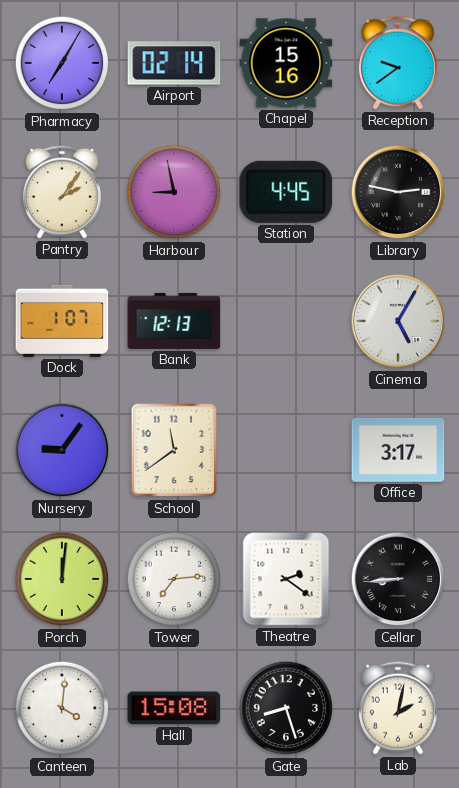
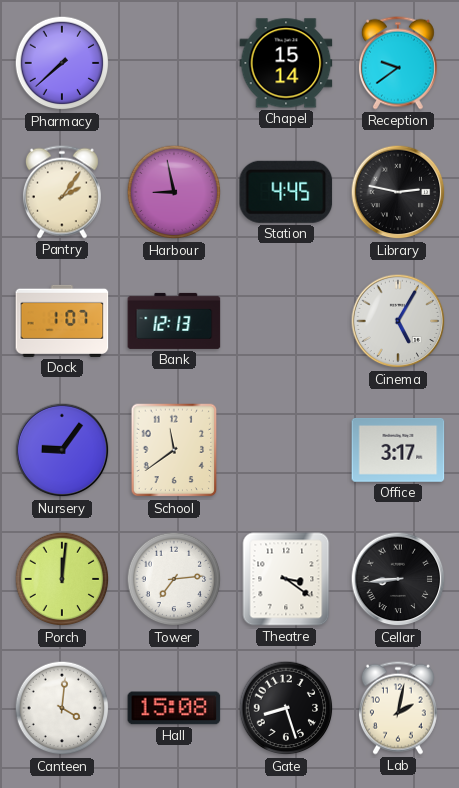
Pharmacy: 7:05 -> 7:38 (62, 63)
Airport: 02:14 -> none (174, 63)
Chapel: 15:16 -> 15:14 (286, 63)
Theatre: 2:21 -> 3:21 (286, 579)
